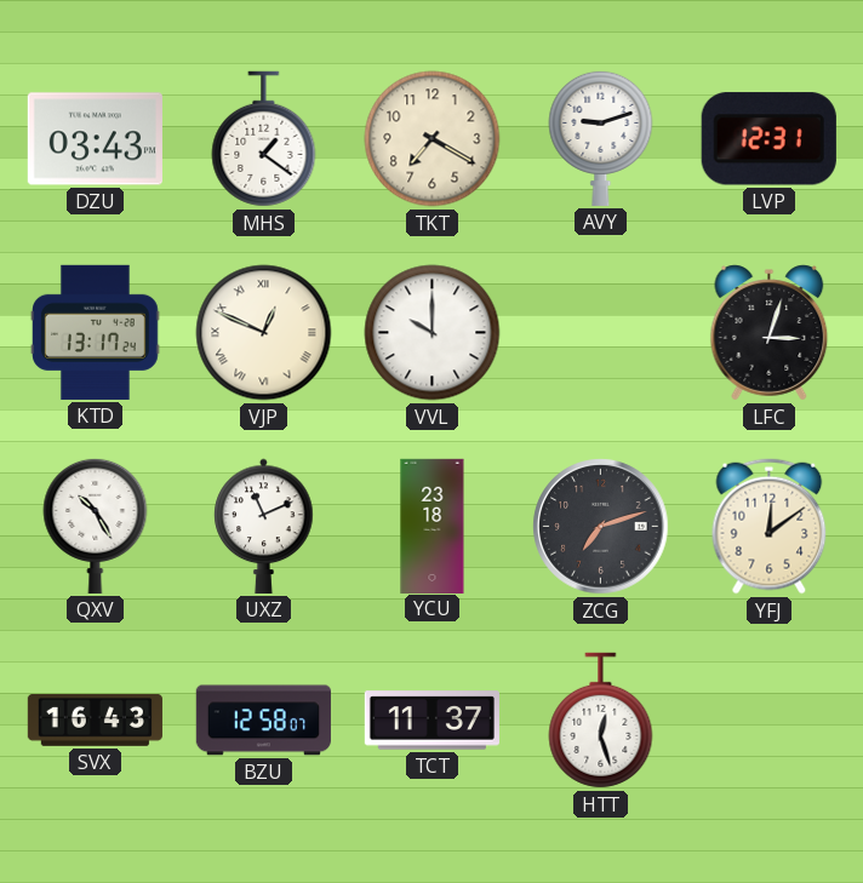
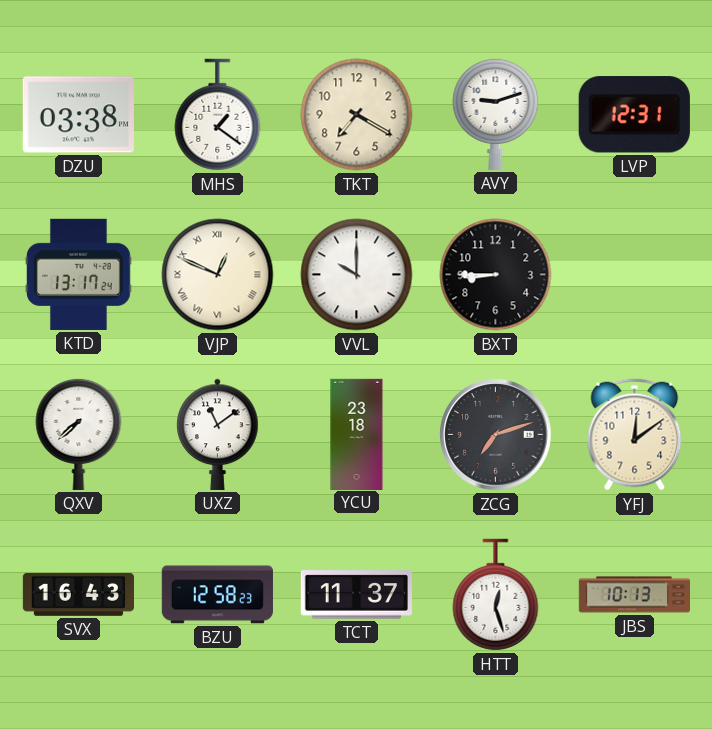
DZU: 03:43 -> 03:38 (78, 115)
BXT: none -> 8:45 (496, 275)
LFC: 3:03 -> none (770, 333)
QXV: 10:25 -> 7:38 (79, 434)
UXZ: 11:11 -> 11:09 (218, 434)
BZU: 12:58:07 -> 12:58:23 (217, 595)
JBS: none -> 10:13 (634, 595)
